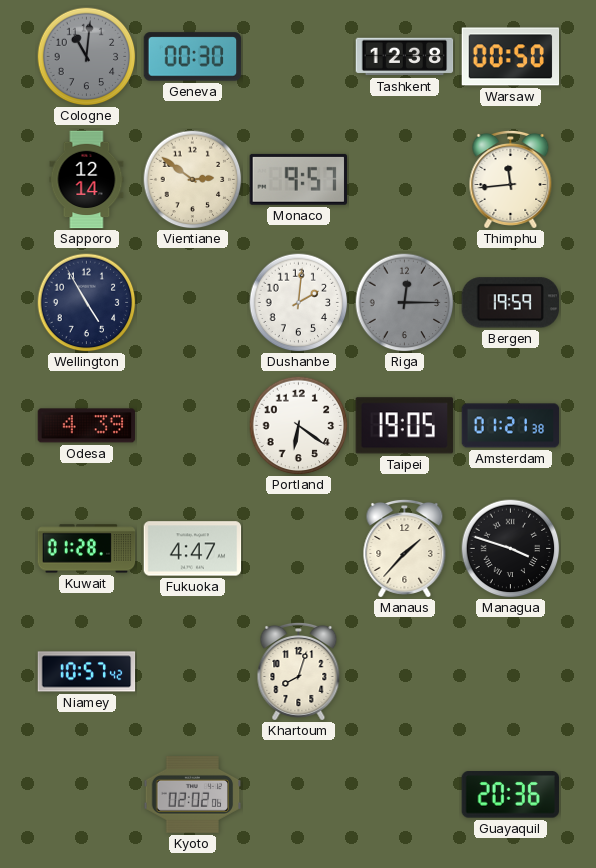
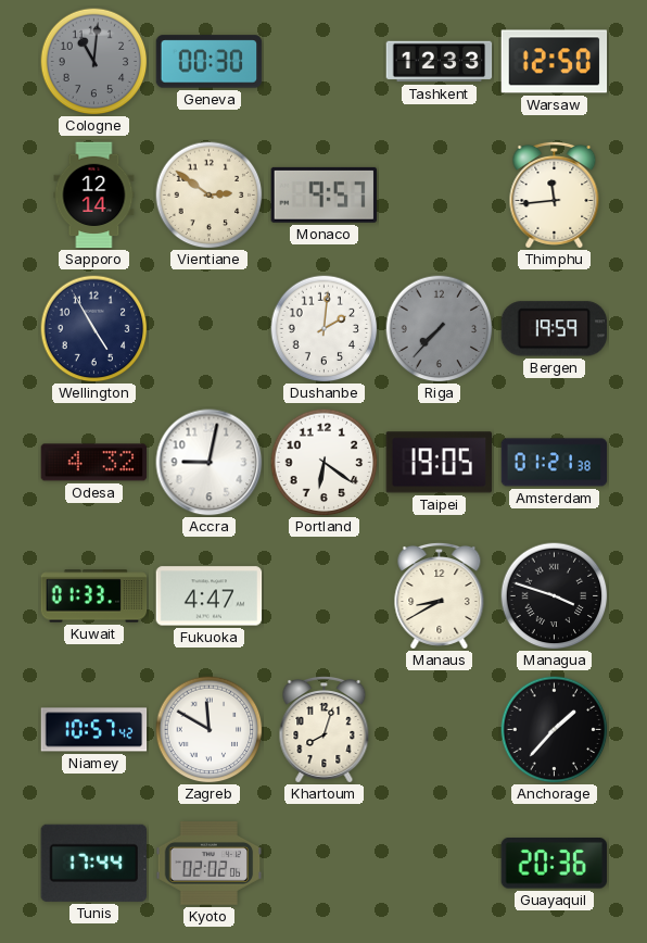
Tashkent: 12:38 -> 12:33 (440, 62)
Warsaw: 00:50 -> 12:50 (555, 62)
Riga: 12:15 -> 7:37 (440, 329)
Odesa: 4:39 -> 4:32 (94, 463)
Accra: none -> 9:02 (210, 463)
Kuwait: 01:28 -> 01:33 (94, 596)
Manaus: 1:37 -> 8:40 (440, 595)
Zagreb: none -> 11:50 (210, 730)
Anchorage: none -> 1:37 (555, 730)
Tunis: none -> 17:44 (93, 863)
